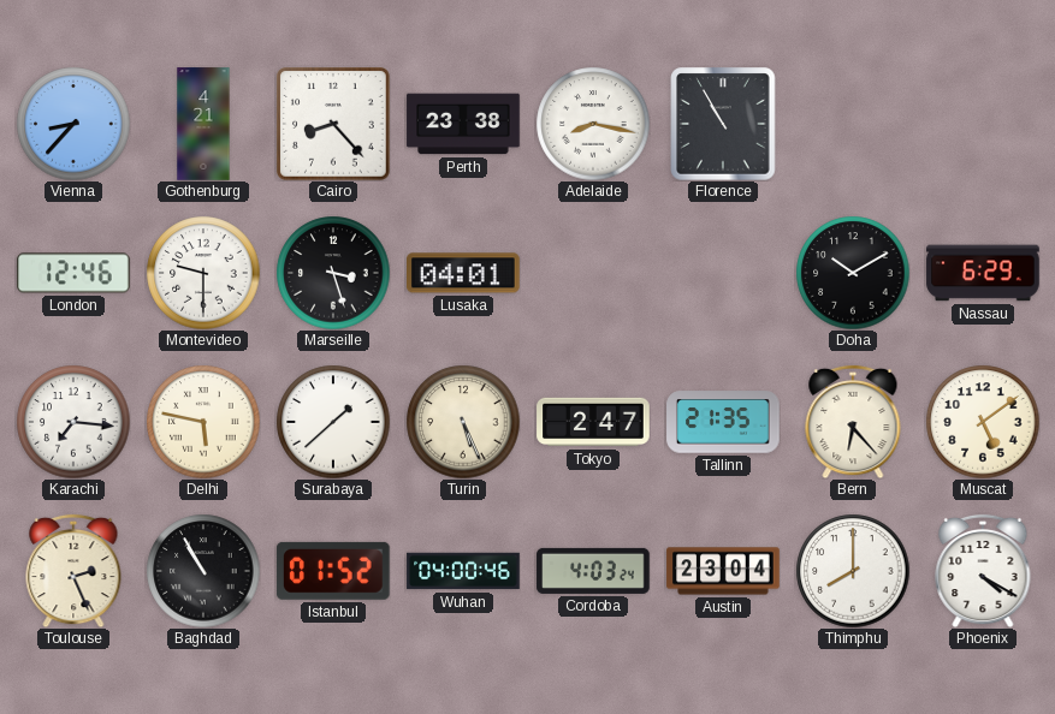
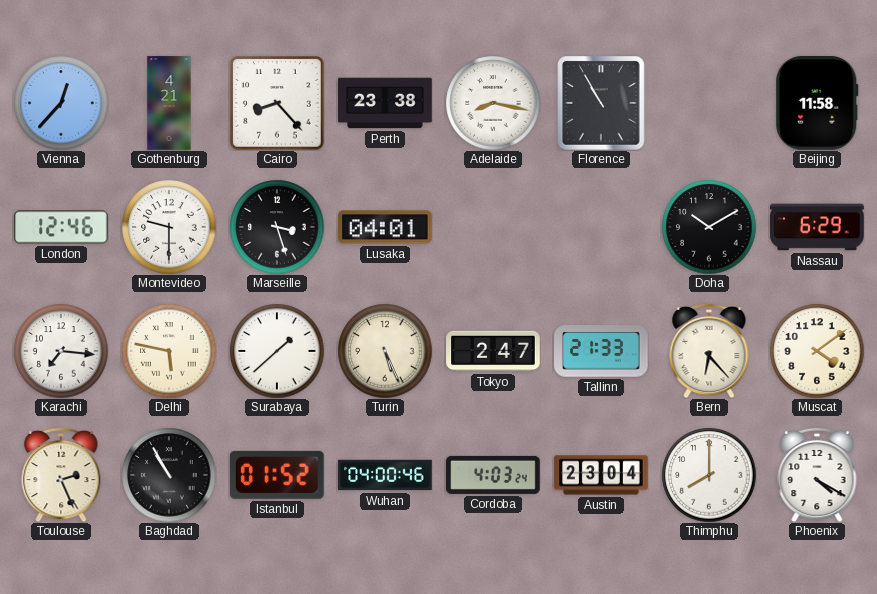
Vienna: 8:37 -> 12:37 (61, 103)
Beijing: none -> 11:58 (817, 104)
Tallinn: 21:35 -> 21:33 (601, 351)
Muscat: 5:09 -> 4:09 (817, 351)
